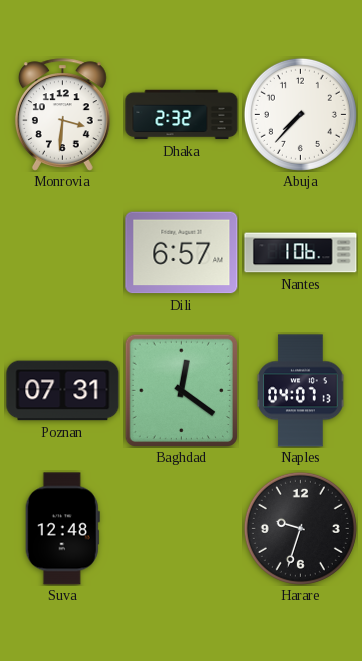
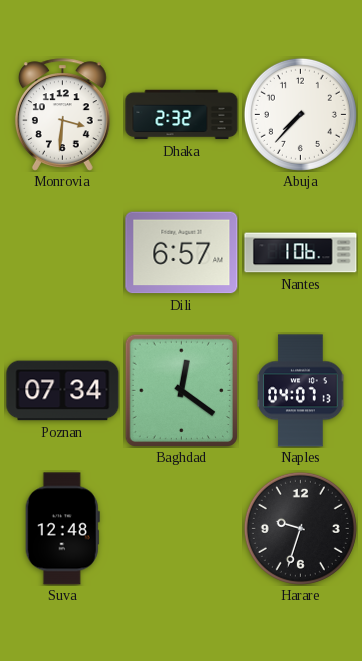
Poznan: 07:31 -> 07:34 (63, 391)
